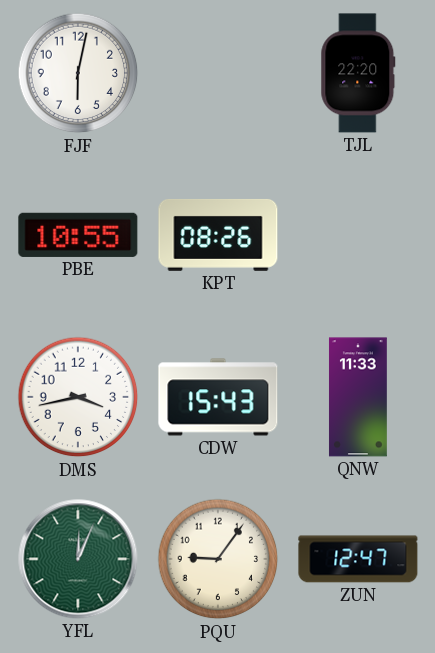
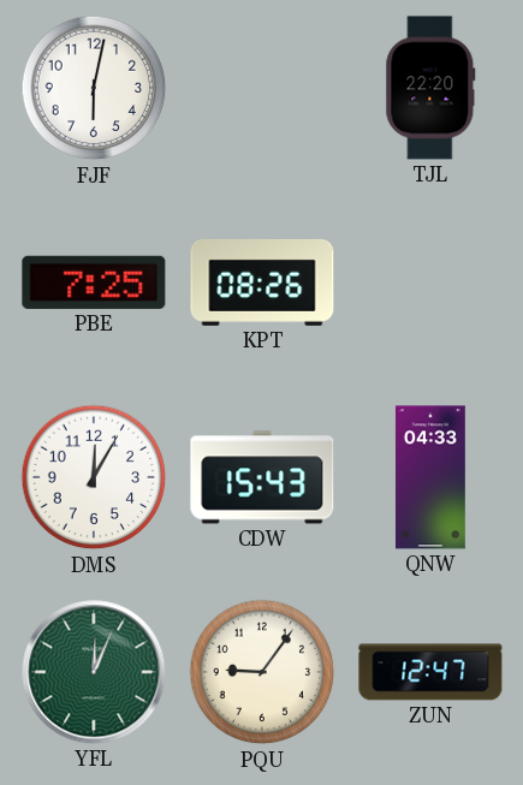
PBE: 10:55 -> 7:25 (94, 283)
DMS: 3:43 -> 12:05 (94, 477)
QNW: 11:33 -> 04:33 (430, 477)
